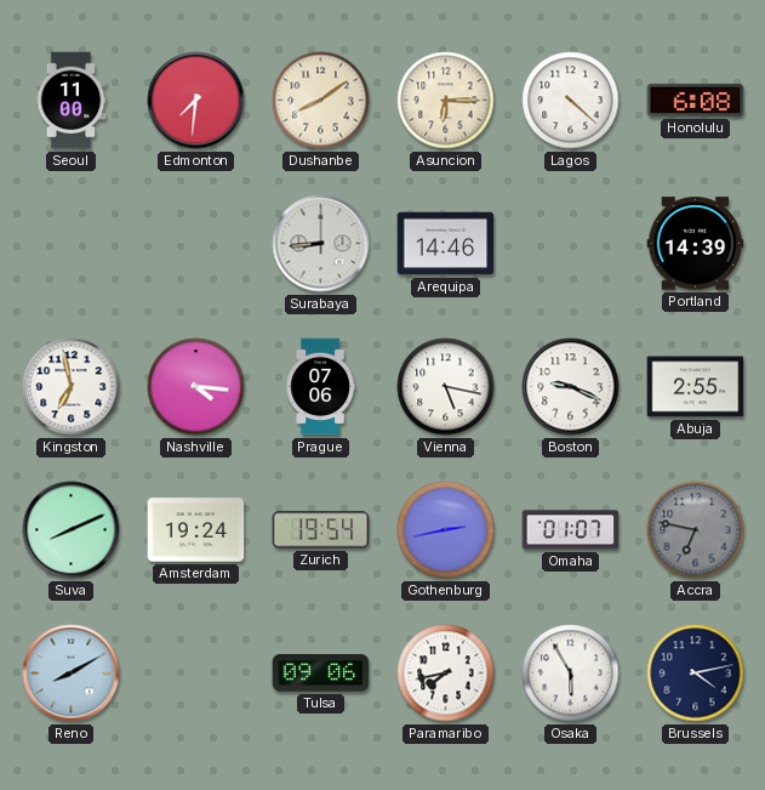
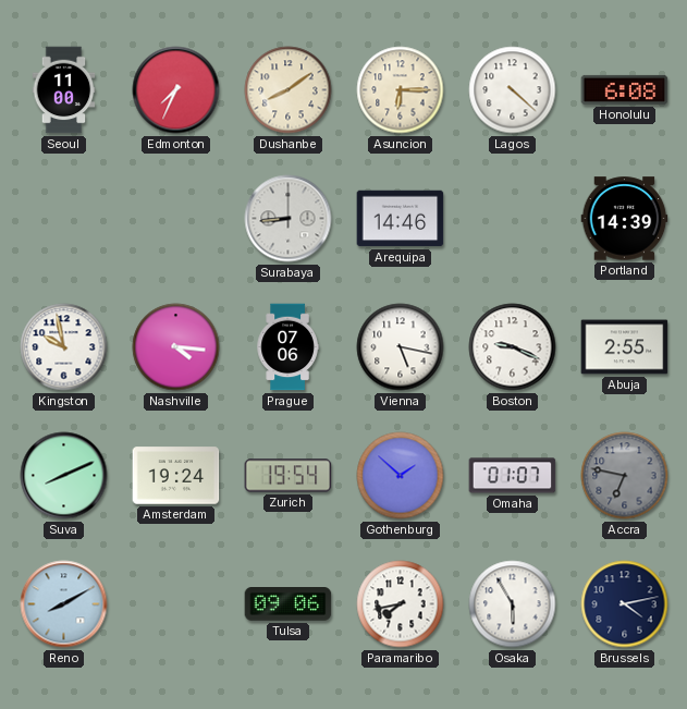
Edmonton: 7:31 -> 7:34 (176, 90)
Kingston: 6:58 -> 9:58 (64, 347)
Gothenburg: 2:43 -> 1:52 (401, 476)
